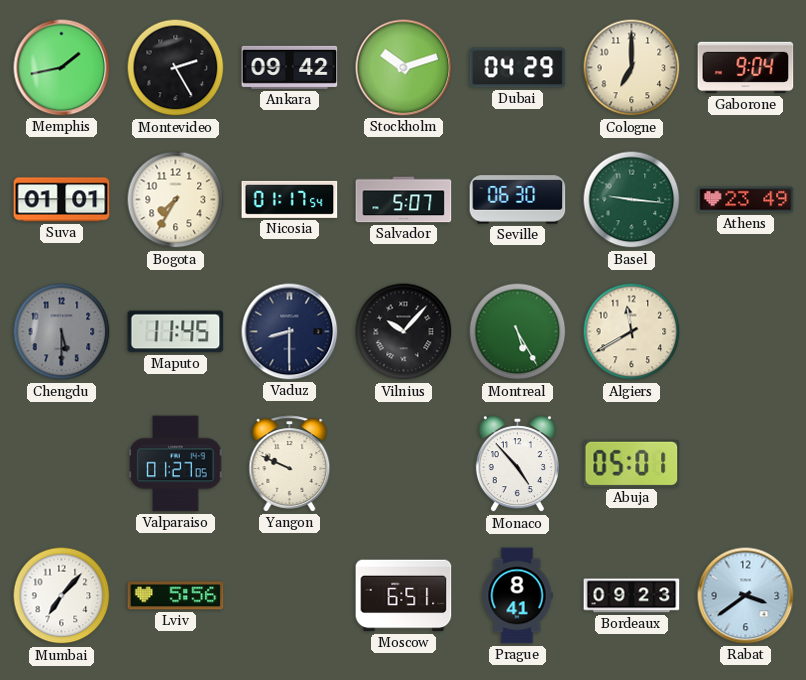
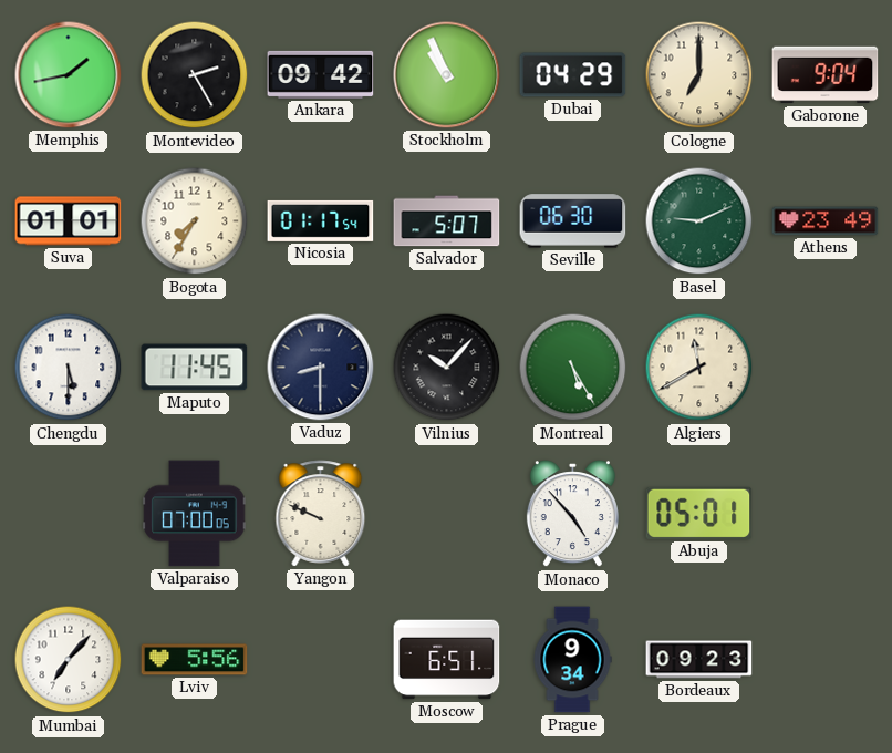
Stockholm: 10:12 -> 10:56 (447, 75)
Basel: 9:16 -> 9:11 (699, 221)
Chengdu dial: grey -> white (69, 368)
Valparaiso: 01:27 -> 07:00 (195, 514)
Prague: 8:41 -> 9:34 (572, 660)
Rabat: 3:39 -> none (746, 596)
